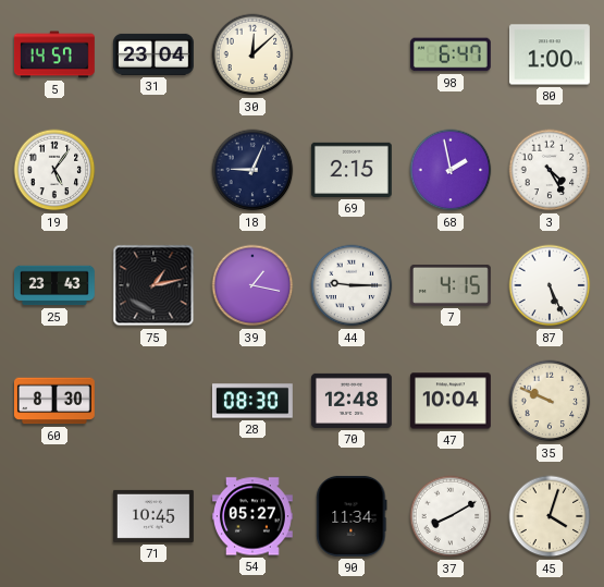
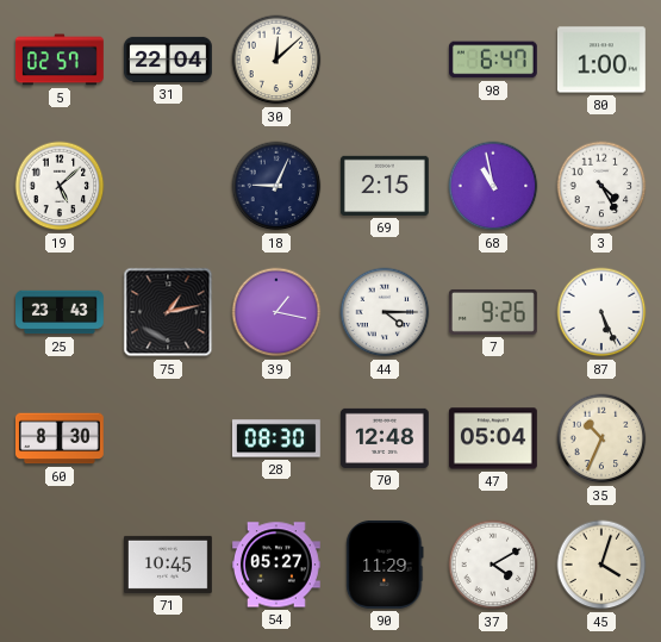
5: 14:57 -> 02:57 (60, 60)
31: 23:04 -> 22:04 (168, 60)
19: 5:06 -> 5:08 (60, 186)
68: 1:58 -> 10:58 (493, 186)
44: 9:15 -> 4:15 (385, 312)
7: 4:15 -> 9:26 (493, 312)
47: 10:04 -> 05:04 (493, 438)
35: 9:49 -> 10:34 (601, 438)
90: 11:34 -> 11:29 (385, 565)
37: 8:10 -> 4:10 (493, 565)
